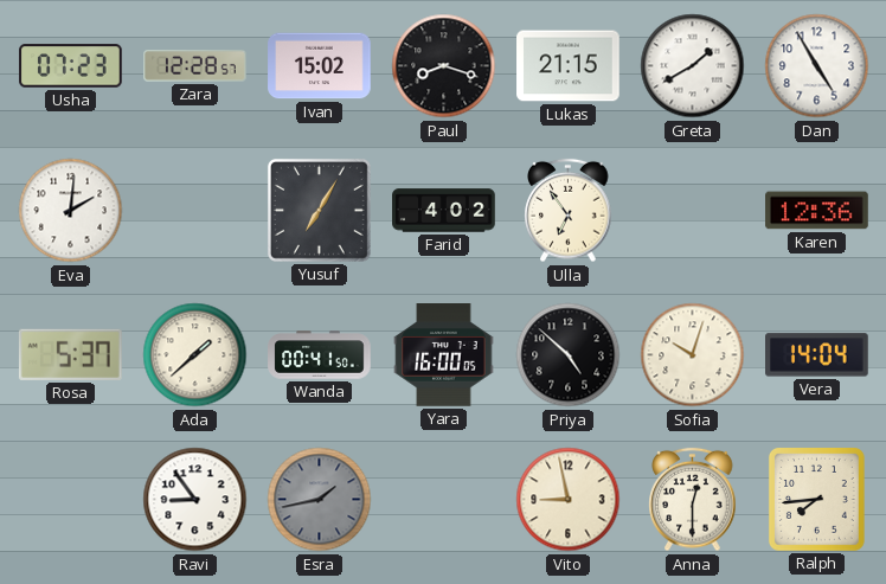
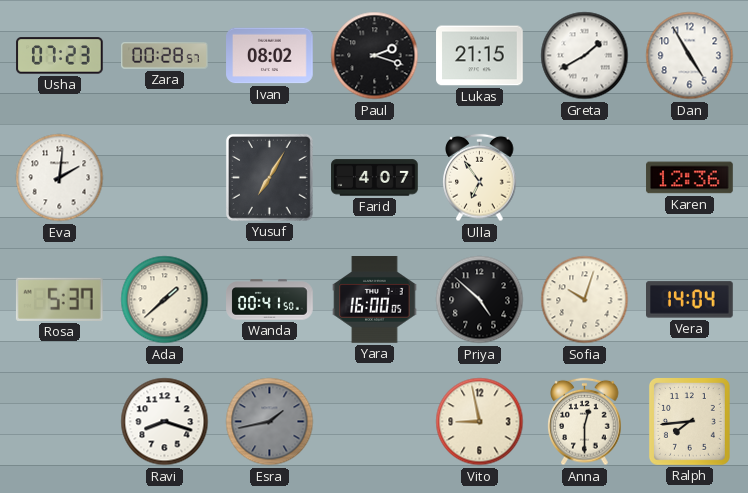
Zara: 12:28 -> 00:28 (165, 56)
Ivan: 15:02 -> 08:02 (270, 56)
Paul: 8:18 -> 2:18 (375, 56)
Farid: 4:02 -> 4:07 (375, 178)
Ravi: 8:54 -> 8:18 (165, 422)
